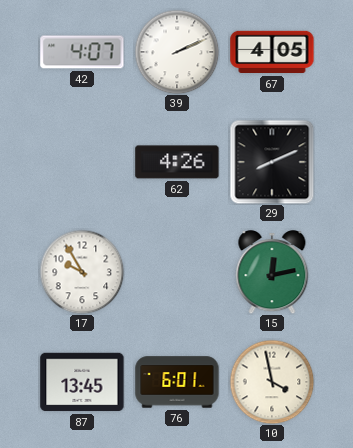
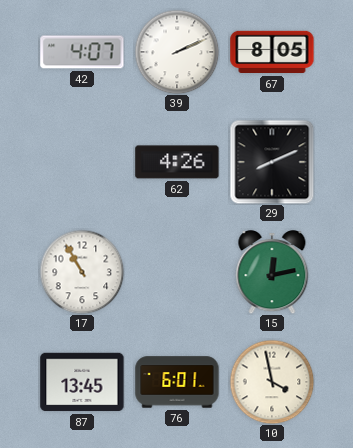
67: 4:05 -> 8:05 (272, 52)
17: 9:55 -> 10:55 (82, 272)
